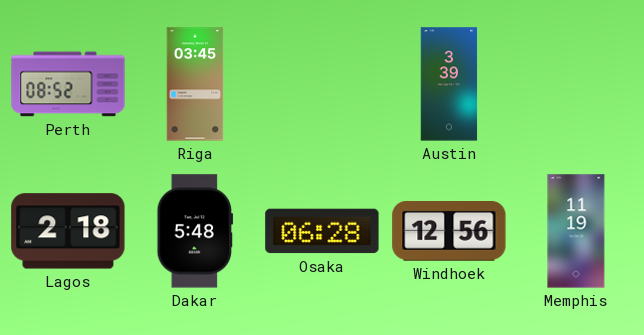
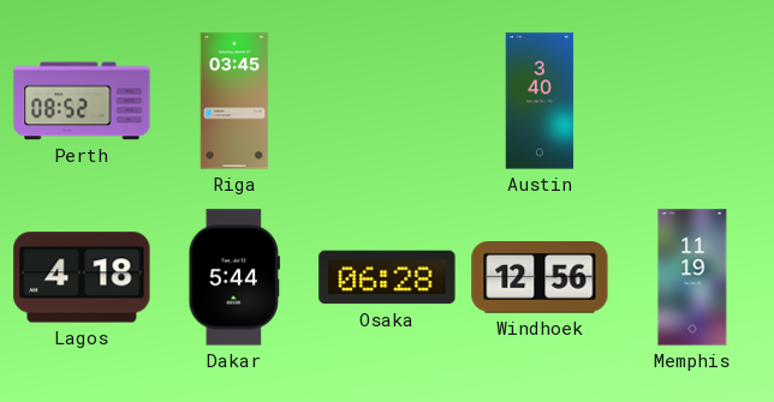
Austin: 3:39 -> 3:40 (540, 101)
Lagos: 2:18 -> 4:18 (82, 277)
Dakar: 5:48 -> 5:44 (234, 277)
